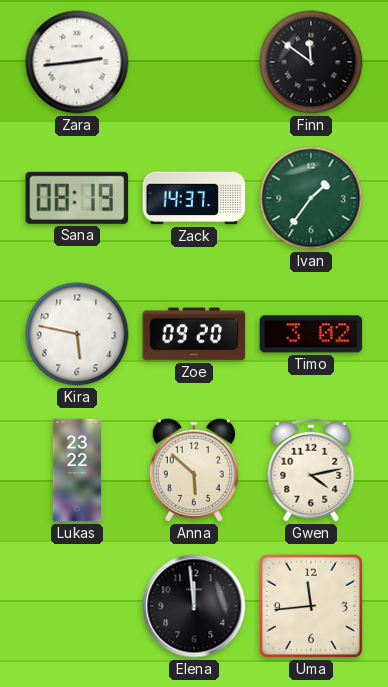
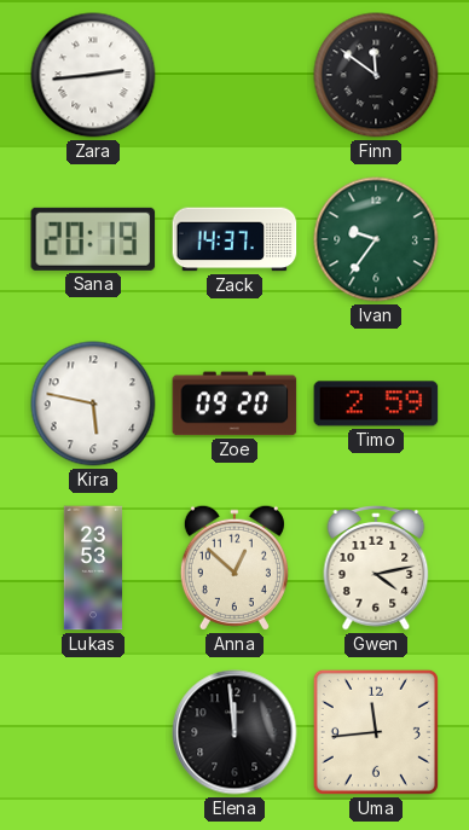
Sana: 08:19 -> 20:19 (93, 239)
Ivan: 1:36 -> 9:36 (376, 239)
Timo: 3:02 -> 2:59 (376, 404)
Lukas: 23:22 -> 23:53 (93, 568)
Anna: 5:52 -> 12:52 (234, 568)
